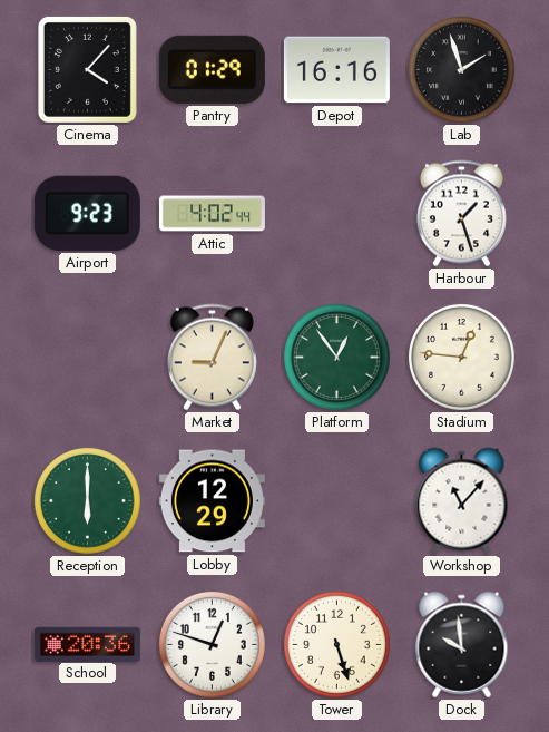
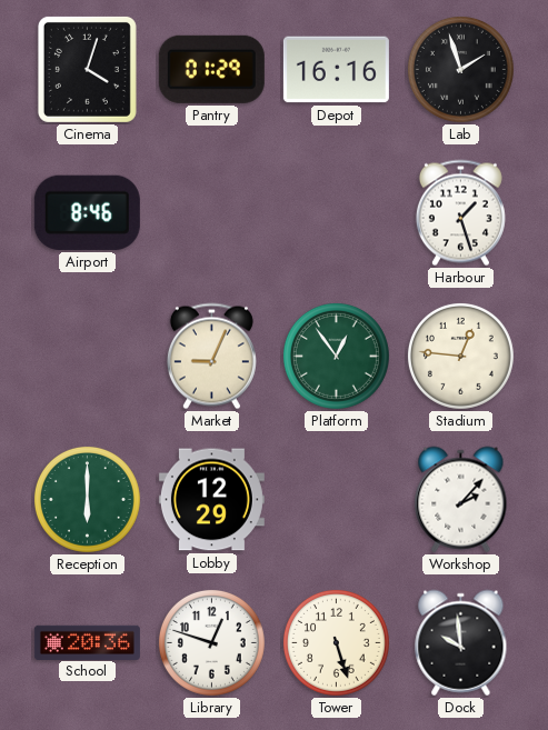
Cinema: 4:07 -> 4:03 (87, 69)
Airport: 9:23 -> 8:46 (87, 212)
Attic: 4:02 -> none (212, 214)
Workshop: 11:07 -> 2:07 (461, 500)
